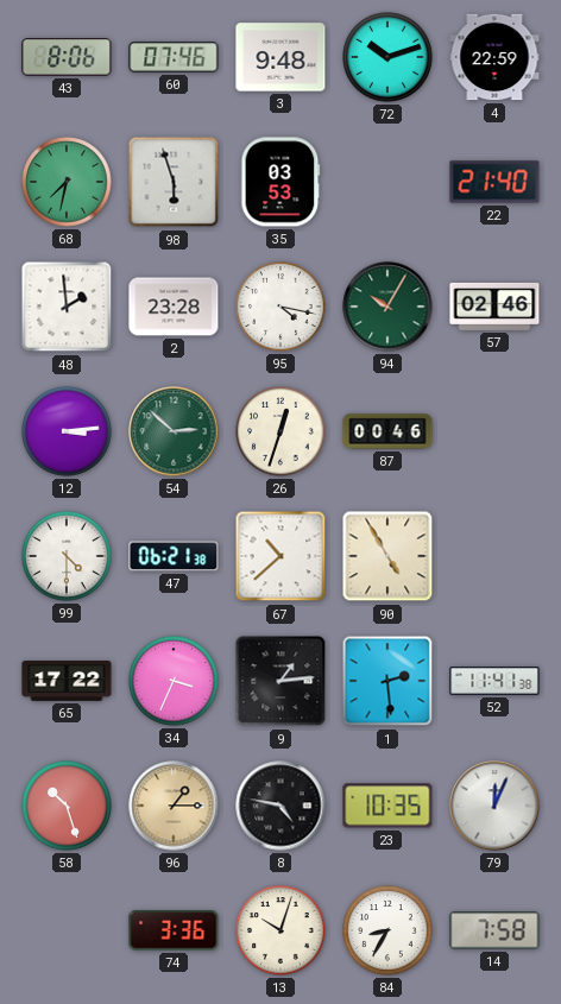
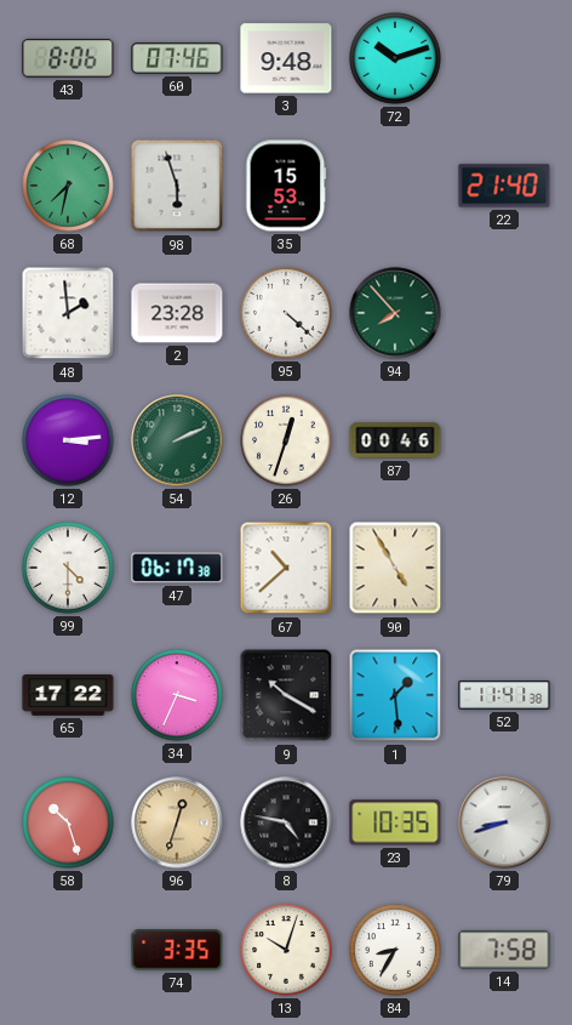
4: 22:59 -> none (494, 57)
35: 03:53 -> 15:53 (286, 186)
95: 4:17 -> 4:22 (286, 313)
94: 10:05 -> 7:53 (395, 313)
57: 02:46 -> none (494, 307)
54: 2:52 -> 2:11 (177, 440)
47: 06:21 -> 06:17 (177, 568)
9: 1:14 -> 10:20 (286, 695)
1: 2:29 -> 1:29 (395, 695)
96: 1:15 -> 12:33 (177, 822)
79: 12:04 -> 8:42 (504, 822)
74: 3:36 -> 3:35 (177, 950)
